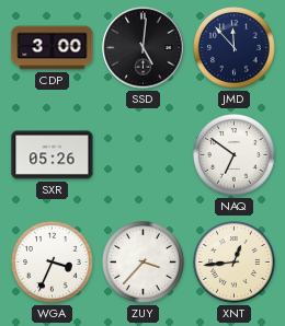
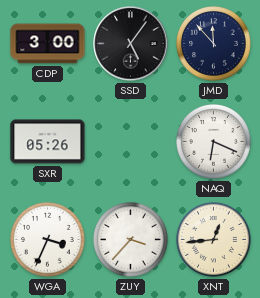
SSD: 5:01 -> 5:06 (131, 44)
NAQ: 6:51 -> 6:19 (214, 142)
